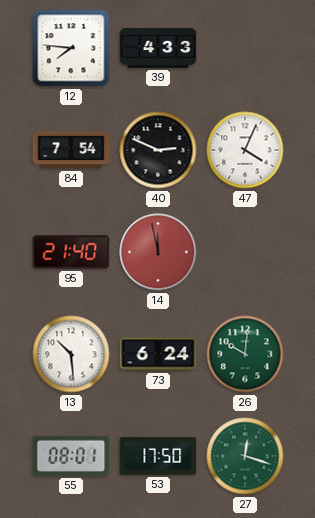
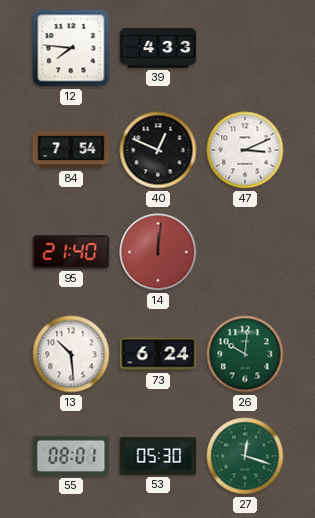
40: 2:49 -> 12:49 (158, 150)
47: 4:04 -> 3:11 (245, 150)
14: 11:58 -> 12:01 (158, 252)
53: 17:50 -> 05:30 (158, 456)
